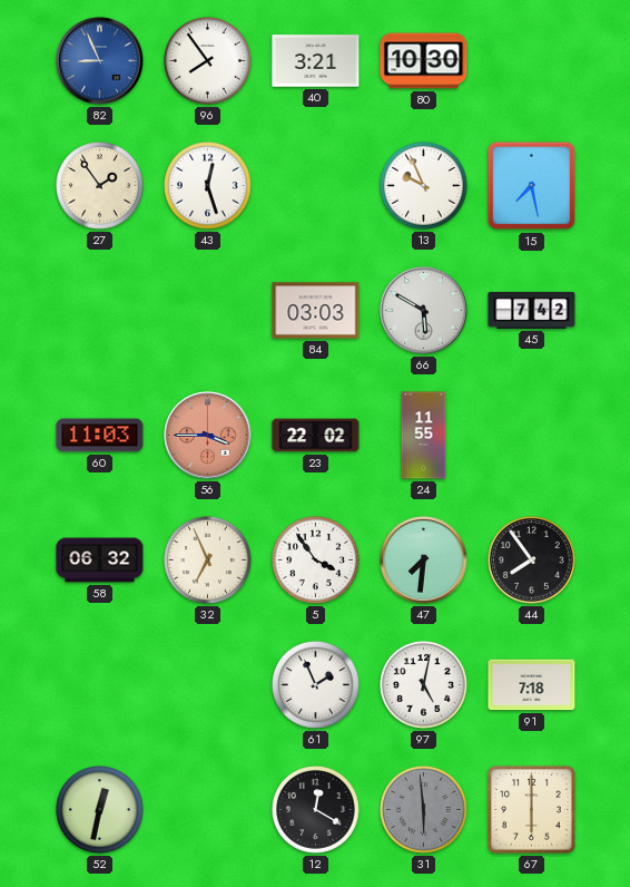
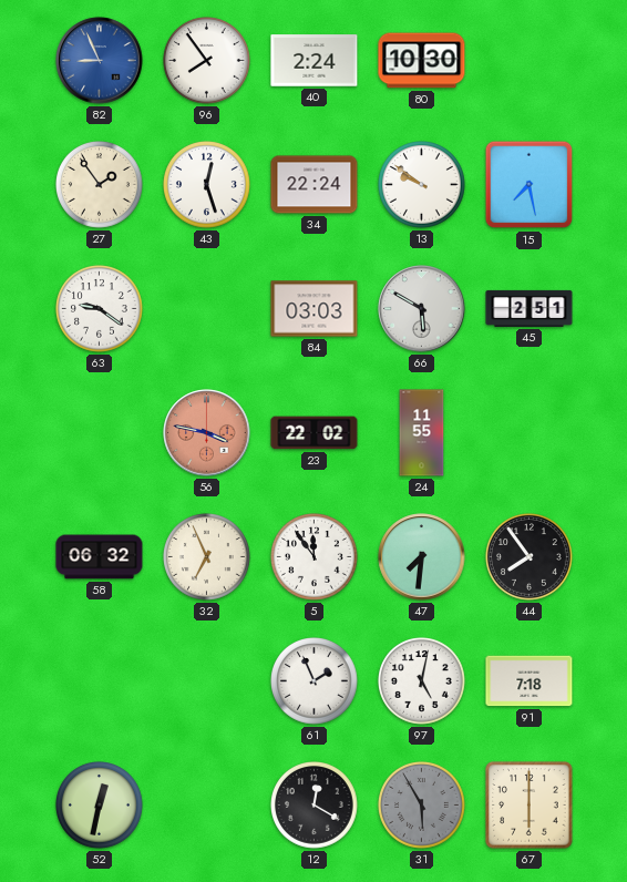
40: 3:21 -> 2:24 (315, 61)
34: none -> 22:24 (315, 185)
13: 9:56 -> 9:51 (422, 185)
63: none -> 9:21 (100, 309)
45: 7:42 -> 2:51 (530, 308)
60: 11:03 -> none (100, 436)
56: 3:45 -> 3:47 (207, 433)
5: 3:54 -> 11:54 (315, 557)
31: 5:59 -> 5:55 (422, 806)
